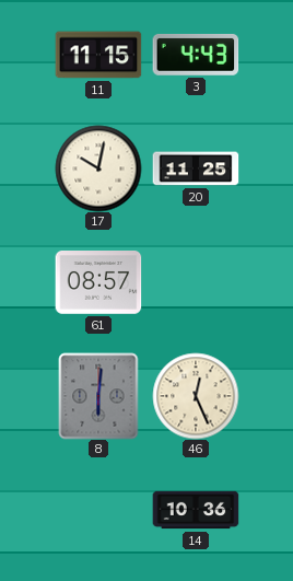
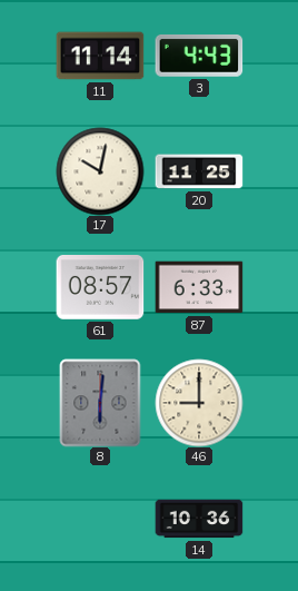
11: 11:15 -> 11:14 (100, 56)
87: none -> 6:33 (199, 287)
46: 12:26 -> 9:00 (199, 403)
